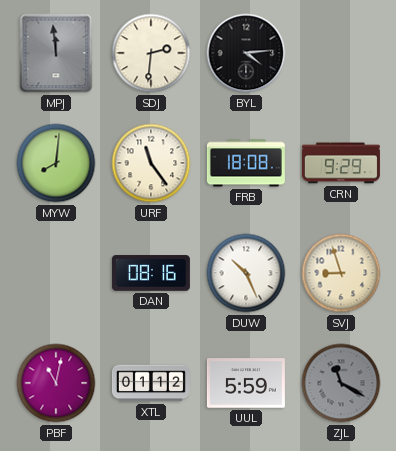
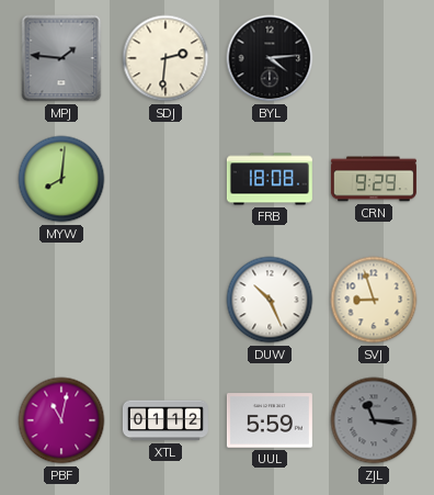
MPJ: 11:59 -> 1:46 (61, 58)
URF: 11:24 -> none (151, 163)
DAN: 08:16 -> none (151, 273)
ZJL: 11:20 -> 11:16 (374, 420)
